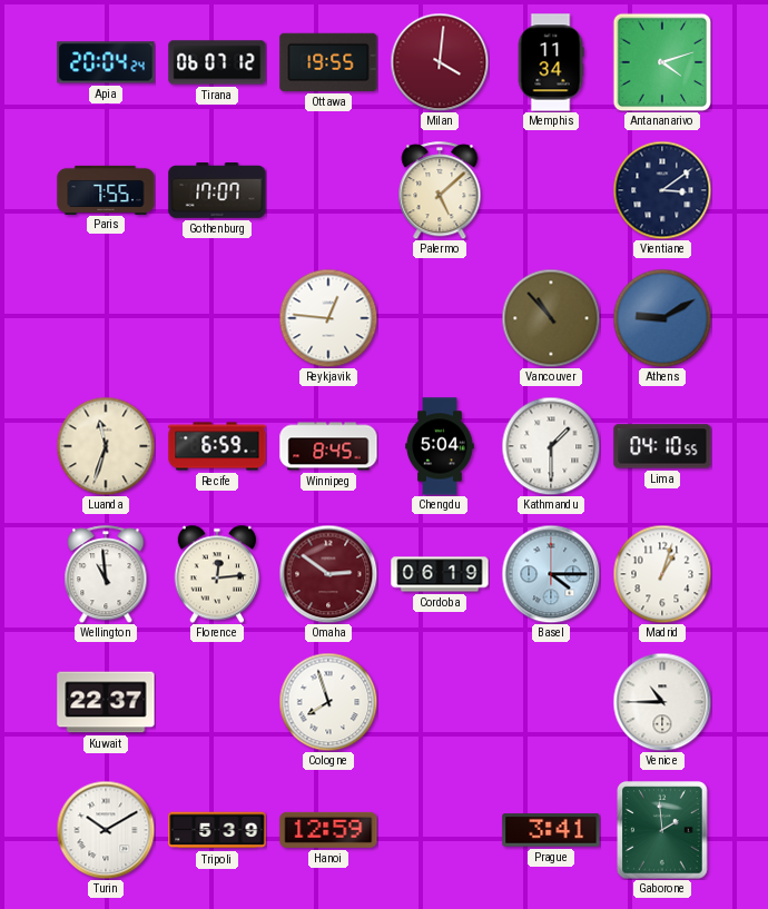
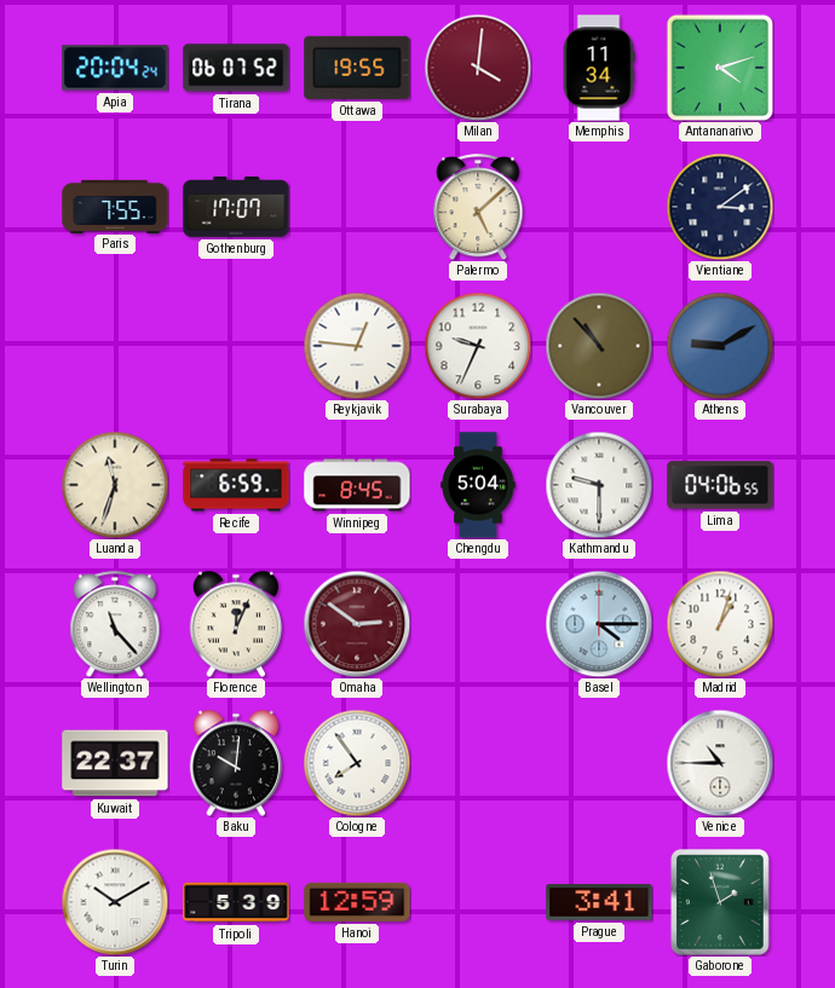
Tirana: 06:07:12 -> 06:07:52 (236, 68)
Surabaya: none -> 9:34 (478, 346)
Kathmandu: 1:30 -> 9:30 (599, 485)
Lima: 04:10 -> 04:06 (720, 485)
Wellington: 10:59 -> 11:23 (115, 624)
Florence: 12:14 -> 12:04 (236, 624)
Cordoba: 06:19 -> none (440, 574)
Baku: none -> 10:01 (236, 763)
Cologne: 7:57 -> 7:54 (357, 763)
Gaborone: 1:59 -> 1:57 (720, 902)
